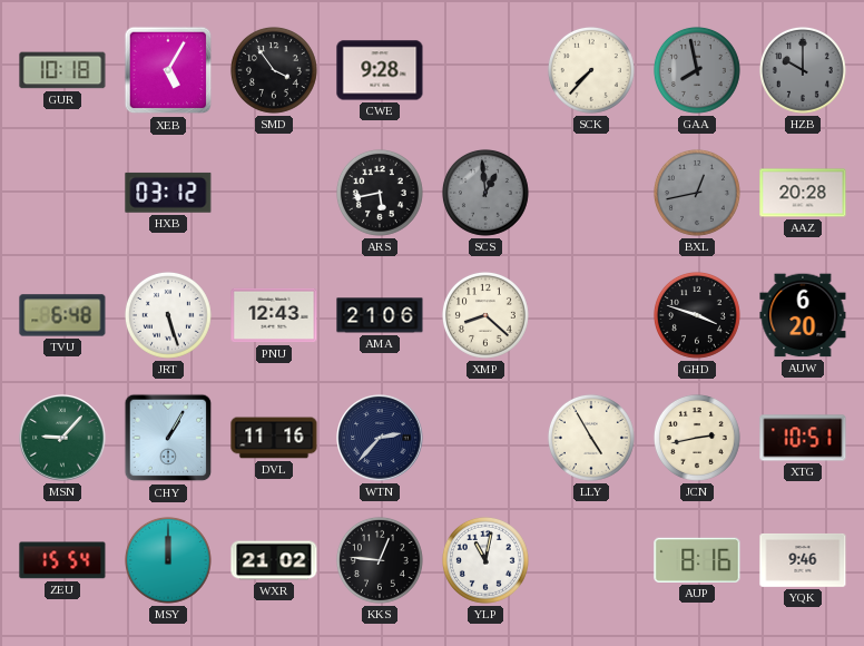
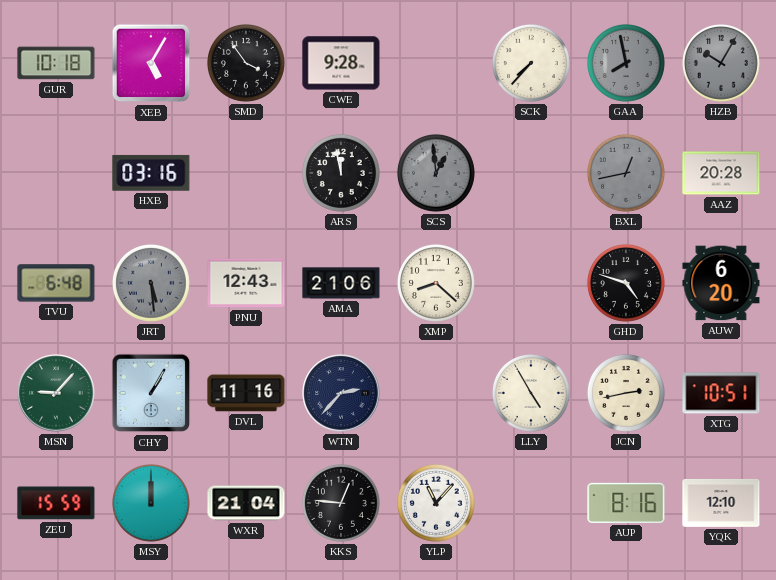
HZB: 10:00 -> 10:05 (721, 63)
HXB: 03:12 -> 03:16 (151, 173)
ARS: 5:43 -> 11:58 (341, 173)
JRT: 5:27 -> 5:29 (151, 283)
JRT dial: white -> grey (151, 283)
GHD: 3:48 -> 4:48 (626, 283)
ZEU: 15:54 -> 15:59 (56, 503)
WXR: 21:02 -> 21:04 (246, 503)
YLP: 11:02 -> 11:07 (436, 503)
YQK: 9:46 -> 12:10 (721, 503)
